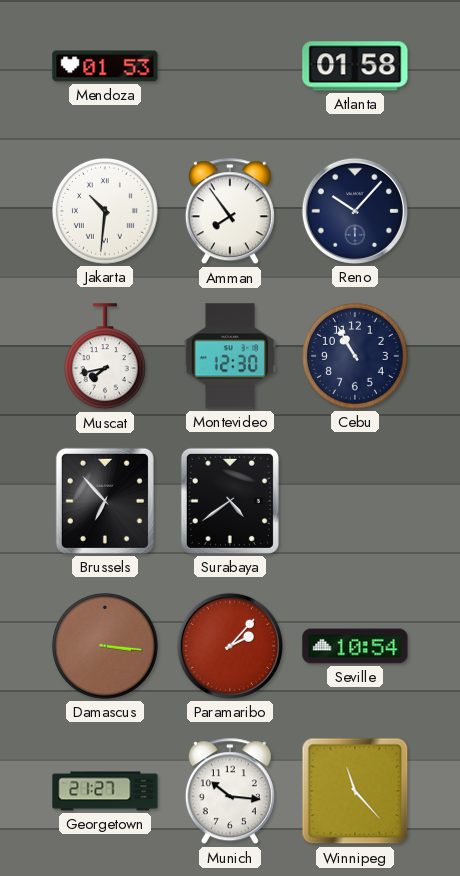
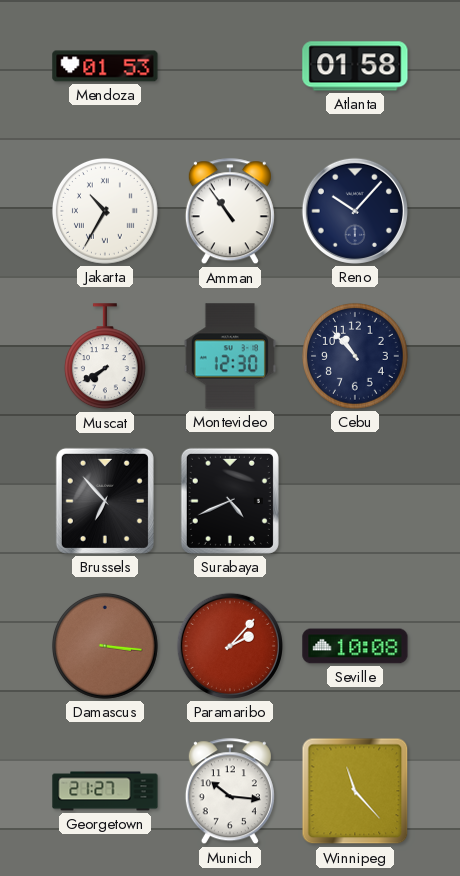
Jakarta: 10:31 -> 10:35 (105, 211)
Amman: 7:54 -> 10:54 (230, 212)
Muscat: 7:43 -> 7:40 (105, 357)
Cebu: 10:55 -> 10:53 (355, 356)
Surabaya: 4:39 -> 4:41 (230, 501)
Seville: 10:54 -> 10:08 (355, 646)
